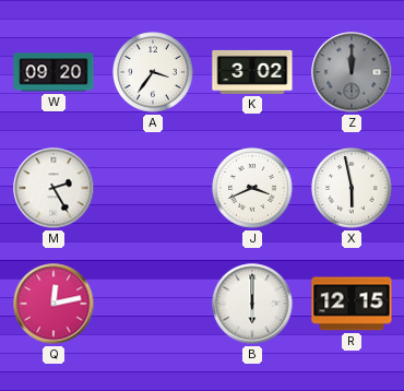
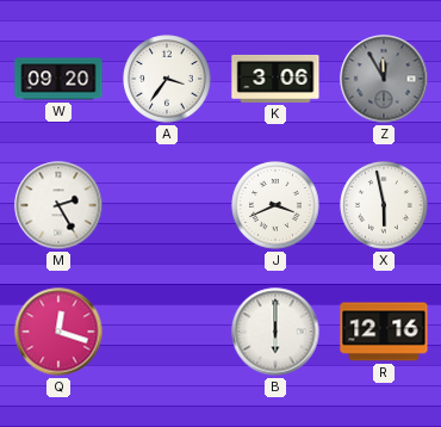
K: 3:02 -> 3:06 (275, 79)
Z: 12:00 -> 11:55 (384, 79)
Q: 12:13 -> 12:18 (58, 332)
R: 12:15 -> 12:16 (384, 332)
